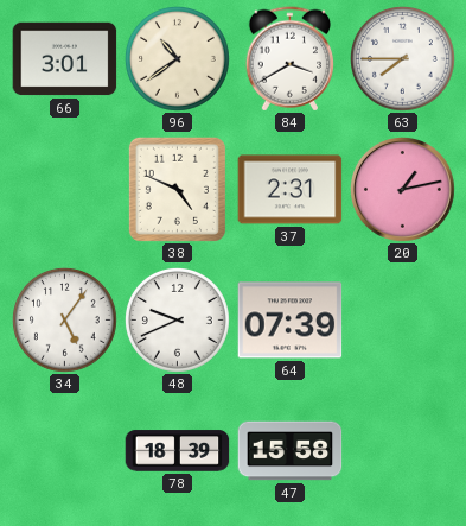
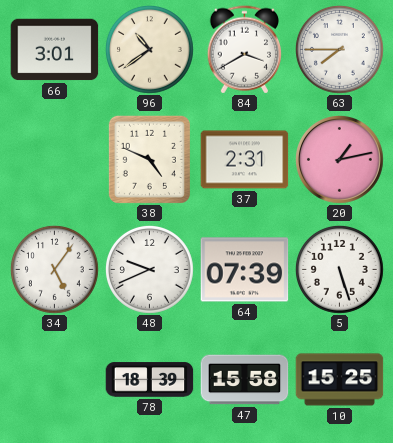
5: none -> 5:27 (340, 270)
10: none -> 15:25 (340, 380)
